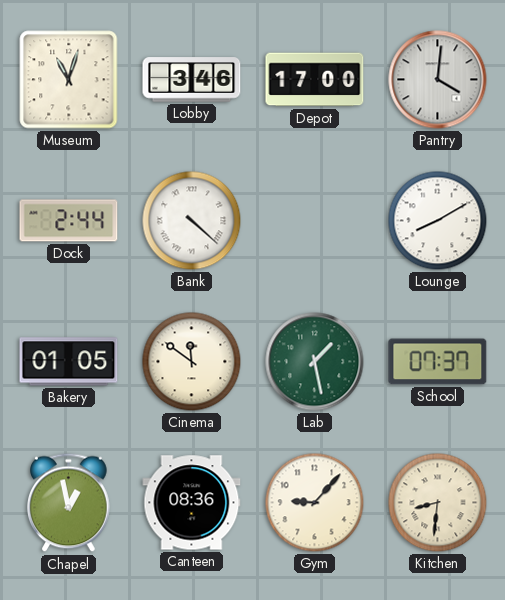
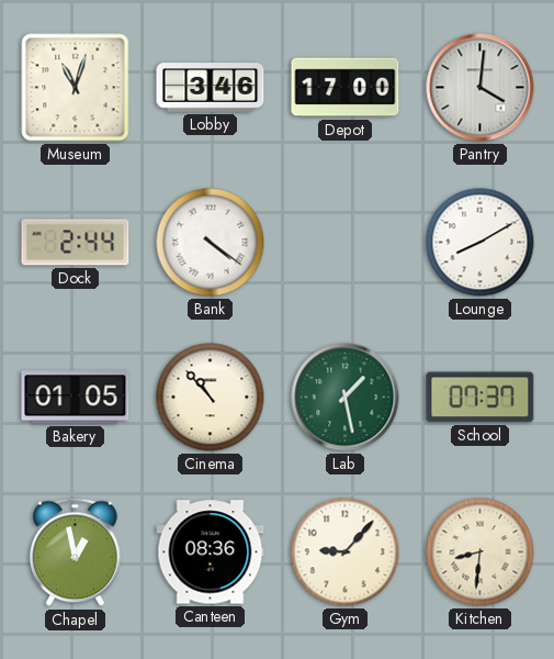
Bank: 4:22 -> 4:21 (211, 243)
Cinema: 11:51 -> 10:53 (211, 398)
